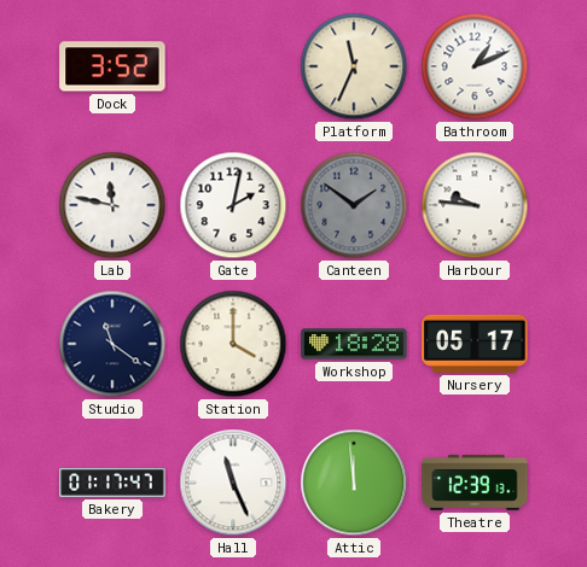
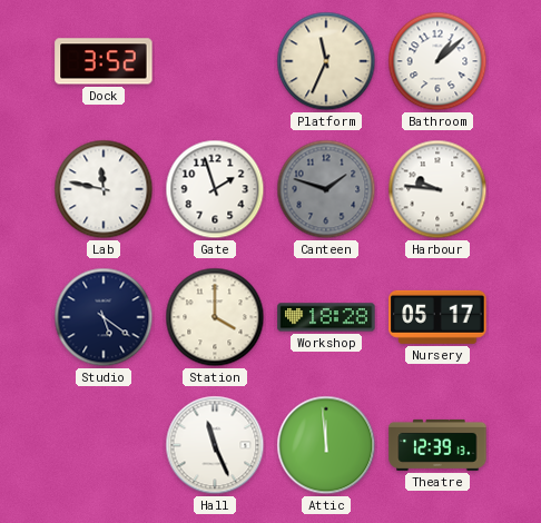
Bathroom: 1:11 -> 1:08 (437, 61)
Gate: 2:02 -> 1:57 (215, 189)
Canteen: 1:51 -> 1:48 (326, 189)
Studio: 11:21 -> 5:21 (104, 317)
Bakery: 01:17 -> none (112, 483)
